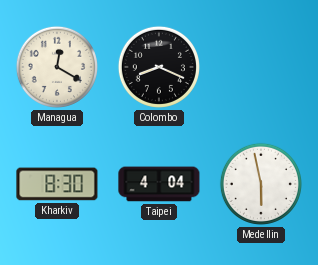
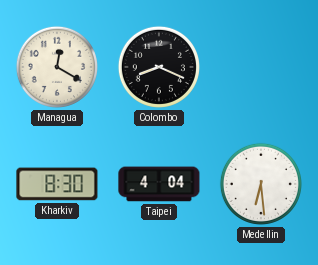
Medellin: 5:58 -> 6:29 (261, 184)
